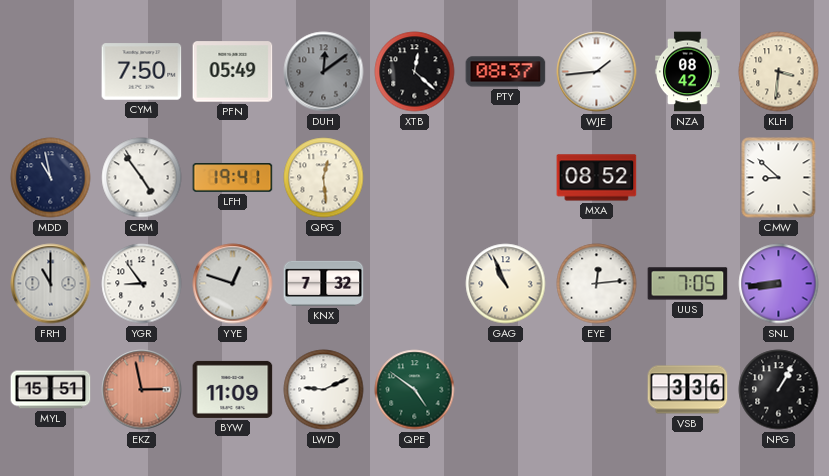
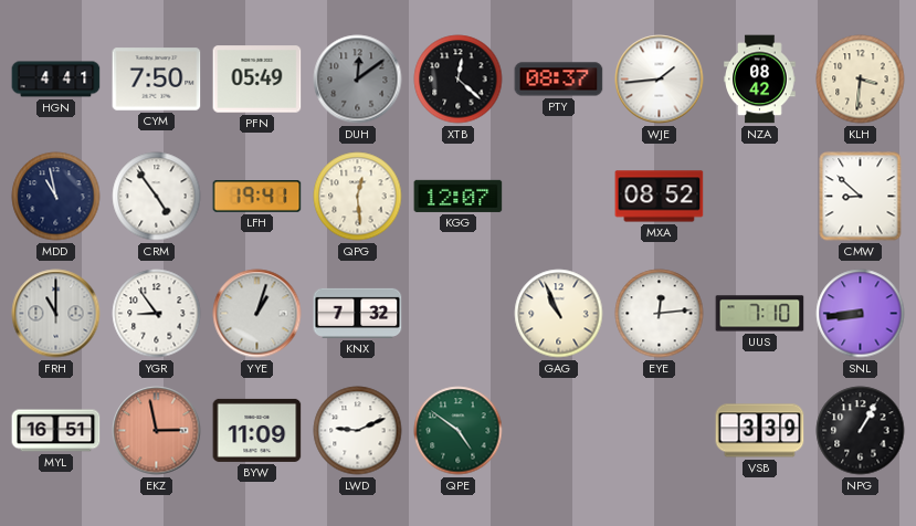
HGN: none -> 4:41 (56, 80)
KGG: none -> 12:07 (459, 196)
YYE: 12:48 -> 1:03 (257, 314)
UUS: 7:05 -> 7:10 (760, 314)
MYL: 15:51 -> 16:51 (56, 431)
VSB: 3:36 -> 3:39 (760, 431)
